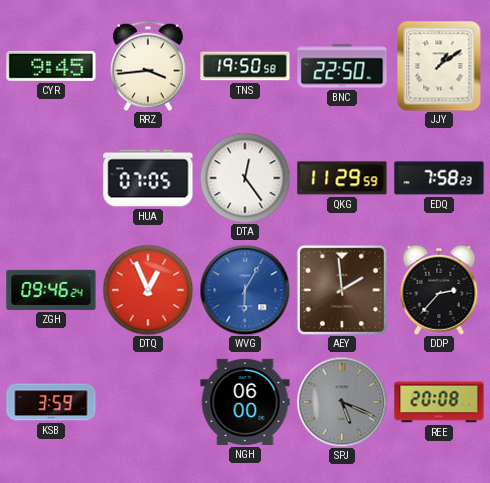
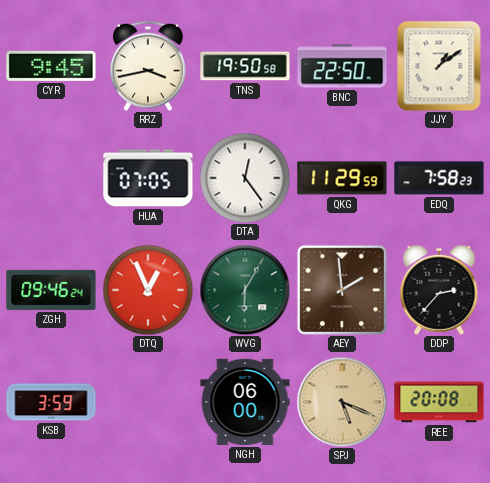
RRZ: 3:44 -> 3:43 (149, 66)
WVG dial: blue -> green (245, 290)
SPJ dial: grey -> champagne (342, 402)
